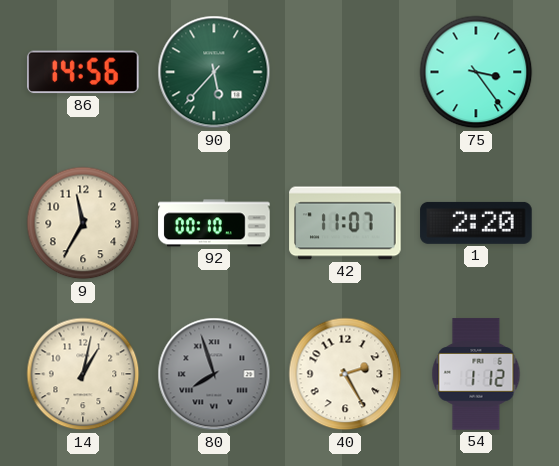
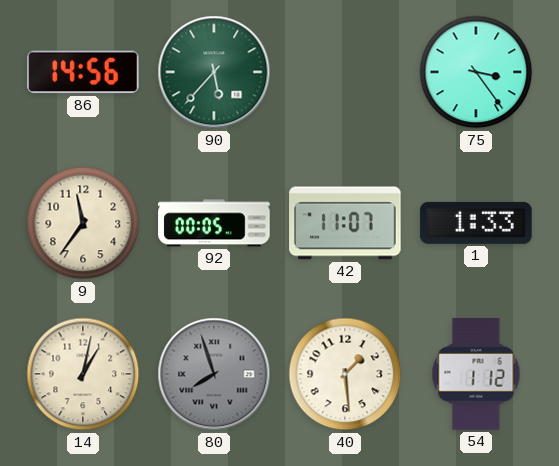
9: 11:35 -> 11:36 (83, 223)
92: 00:10 -> 00:05 (214, 223)
1: 2:20 -> 1:33 (476, 223)
40: 2:25 -> 1:29 (345, 374)
